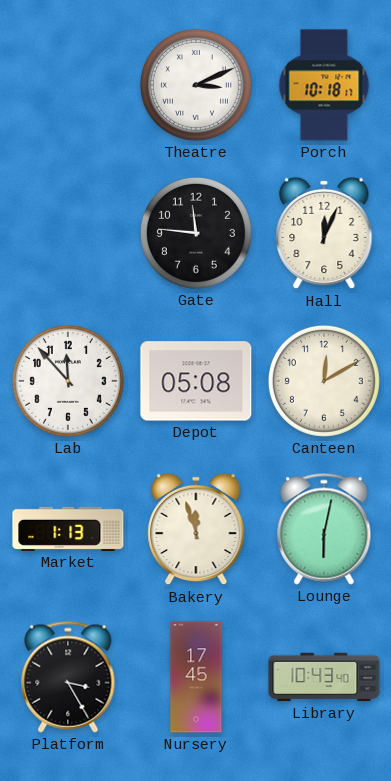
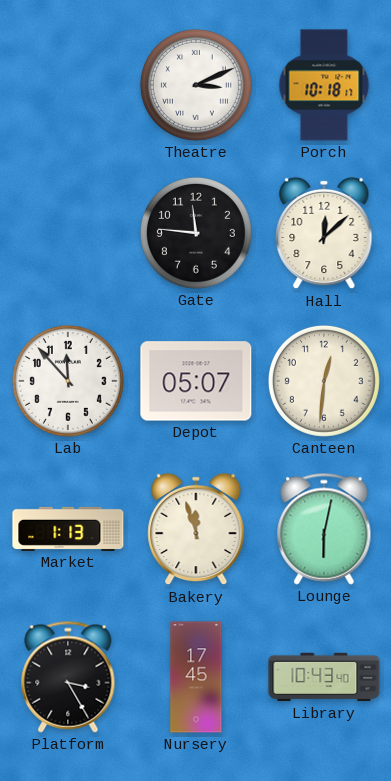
Hall: 12:04 -> 12:08 (324, 233)
Depot: 05:08 -> 05:07 (196, 381)
Canteen: 12:10 -> 12:31 (324, 381)
